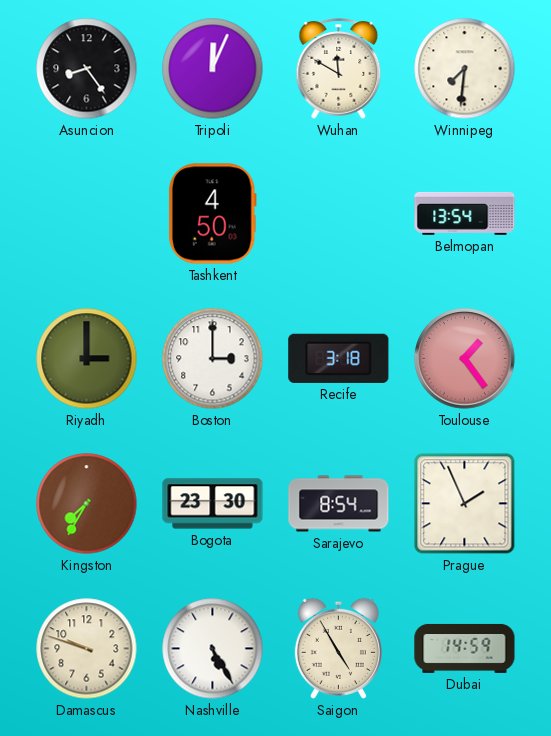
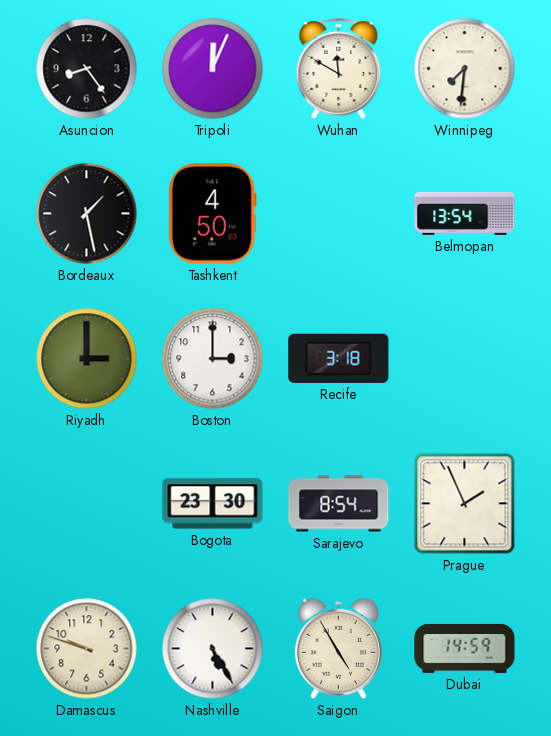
Bordeaux: none -> 1:28 (87, 214)
Toulouse: 1:24 -> none (465, 359)
Kingston: 7:35 -> none (87, 504)
